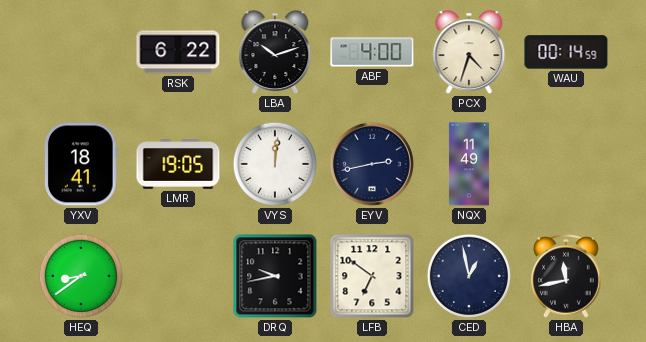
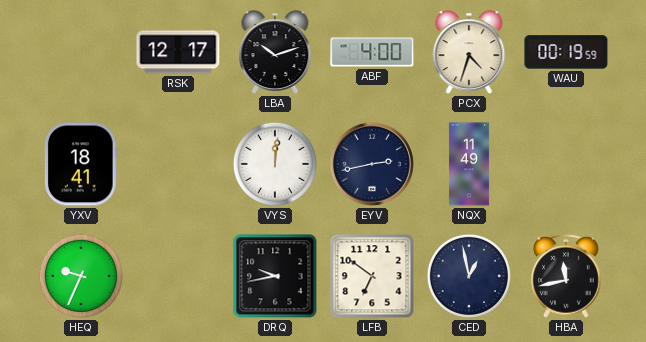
RSK: 6:22 -> 12:17 (178, 52)
WAU: 00:14 -> 00:19 (566, 52)
LMR: 19:05 -> none (178, 164)
HEQ: 8:39 -> 9:34 (81, 276)
